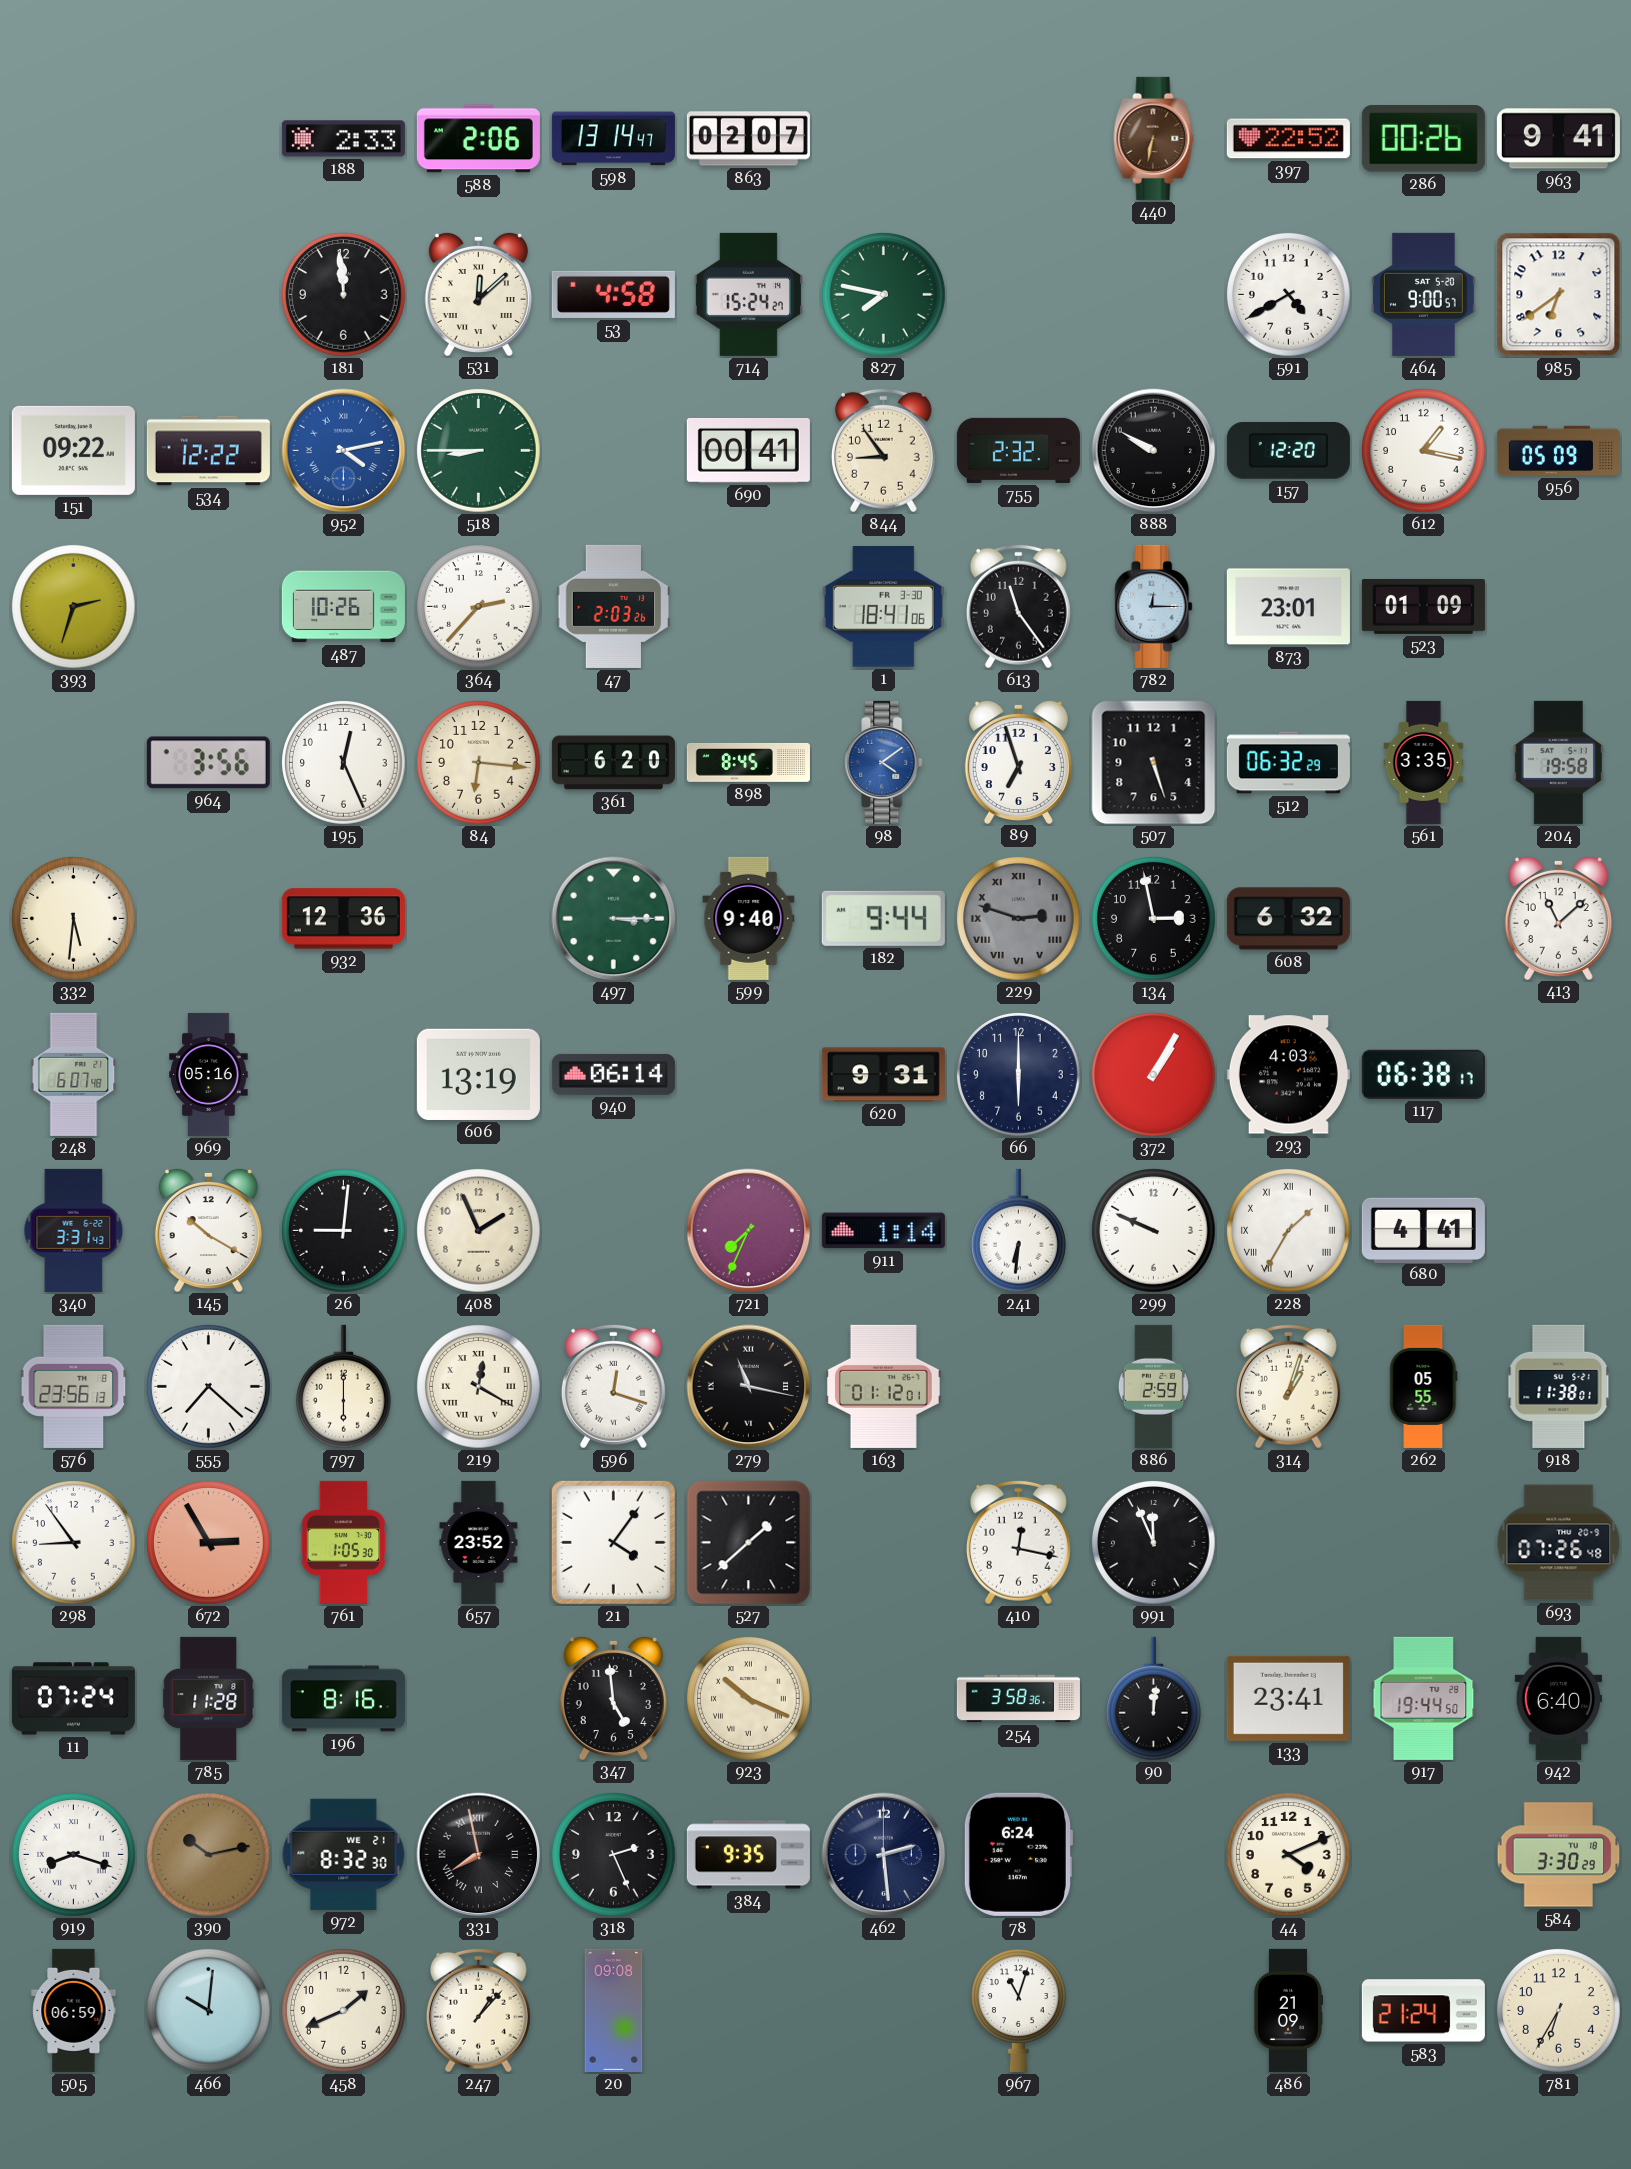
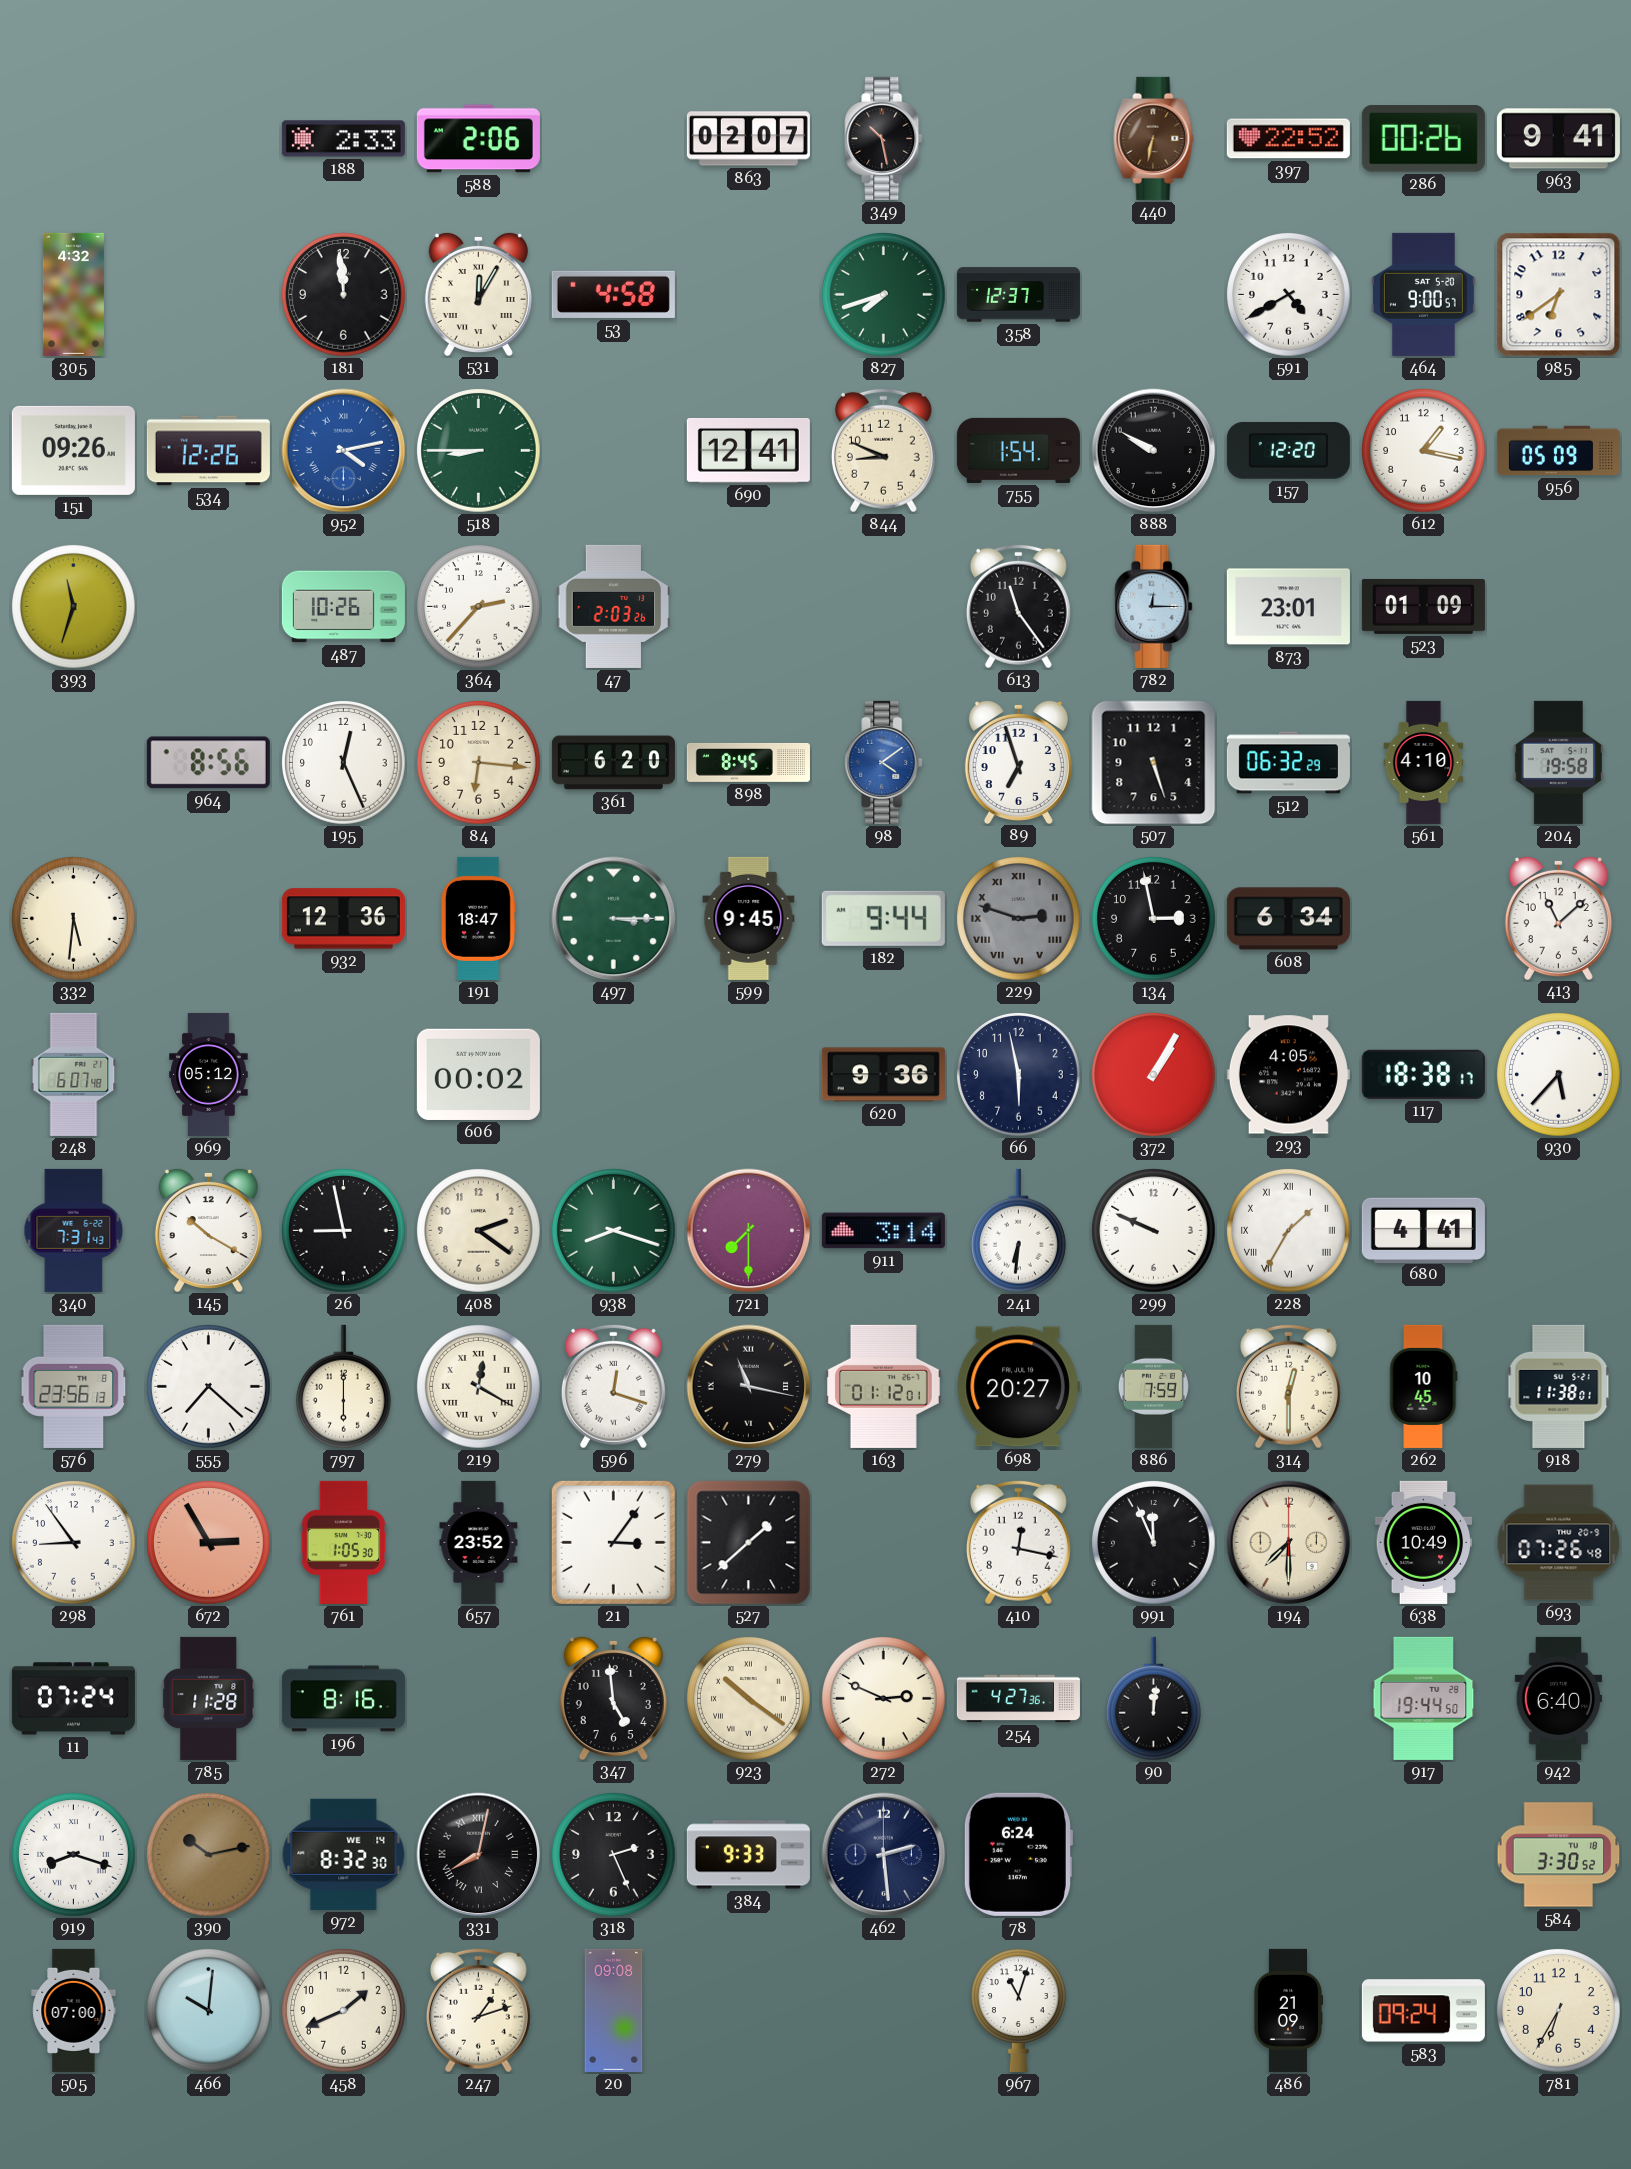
598: 13:14 -> none (613, 139)
349: none -> 10:28 (884, 138)
305: none -> 4:32 (73, 294)
531: 12:08 -> 12:05 (478, 293)
714: 15:24 -> none (748, 294)
827: 7:47 -> 7:42 (884, 295)
358: none -> 12:37 (1018, 295)
151: 09:22 -> 09:26 (73, 450)
534: 12:22 -> 12:26 (208, 451)
690: 00:41 -> 12:41 (748, 451)
844: 8:54 -> 8:49 (883, 450)
755: 2:32 -> 1:54 (1018, 450)
393: 2:33 -> 11:33 (74, 607)
1: 18:41 -> none (883, 607)
964: 3:56 -> 8:56 (208, 763)
561: 3:35 -> 4:10 (1424, 762)
191: none -> 18:47 (478, 918)
599: 9:40 -> 9:45 (749, 918)
608: 6:32 -> 6:34 (1288, 919)
969: 05:16 -> 05:12 (209, 1074)
606: 13:19 -> 00:02 (478, 1074)
940: 06:14 -> none (613, 1074)
620: 9:31 -> 9:36 (883, 1075)
66: 6:00 -> 5:58 (1019, 1075)
293: 4:03 -> 4:05 (1288, 1075)
117: 06:38 -> 18:38 (1423, 1074)
930: none -> 5:37 (1559, 1075)
340: 3:31 -> 7:31 (74, 1230)
26: 9:01 -> 8:58 (344, 1231)
408: 1:56 -> 2:21 (479, 1231)
938: none -> 8:18 (614, 1231)
721: 7:34 -> 7:30 (749, 1231)
911: 1:14 -> 3:14 (883, 1231)
698: none -> 20:27 (1018, 1387)
886: 2:59 -> 7:59 (1153, 1386)
314: 1:03 -> 12:30 (1288, 1386)
262: 05:55 -> 10:45 (1424, 1386)
21: 4:06 -> 3:06 (613, 1542)
194: none -> 7:30 (1289, 1543)
638: none -> 10:49 (1424, 1542)
923: 10:19 -> 10:21 (749, 1699)
272: none -> 2:49 (884, 1699)
254: 3:58 -> 4:27 (1018, 1699)
133: 23:41 -> none (1288, 1698)
972 date: WE 21 -> WE 14 (344, 1854)
331: 7:58 -> 8:02 (479, 1855)
384: 9:35 -> 9:33 (748, 1855)
44: 4:11 -> none (1289, 1855)
584: 3:30:29 -> 3:30:52 (1559, 1855)
505: 06:59 -> 07:00 (74, 2010)
247: 1:07 -> 1:12 (478, 2010)
583: 21:24 -> 09:24 (1423, 2011)
